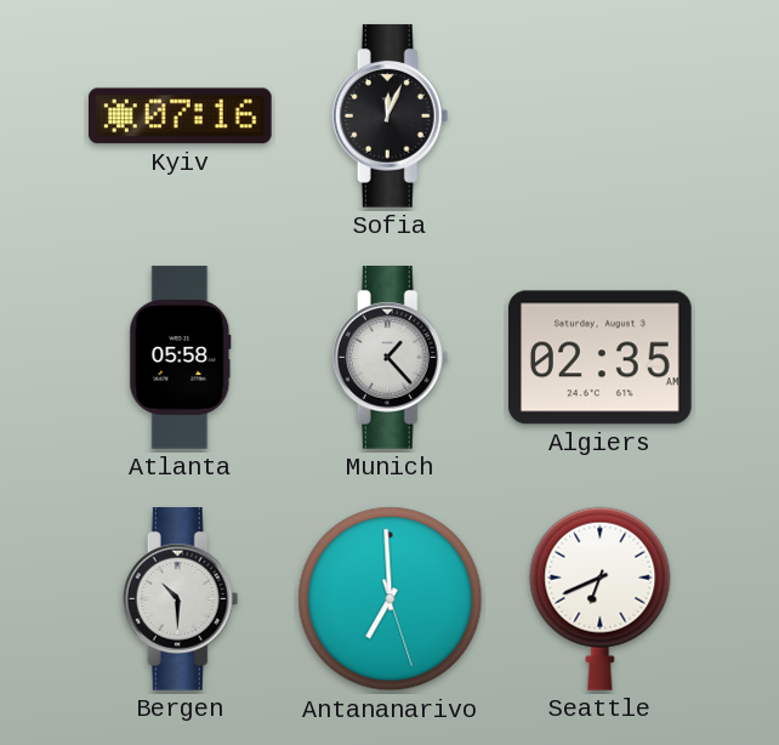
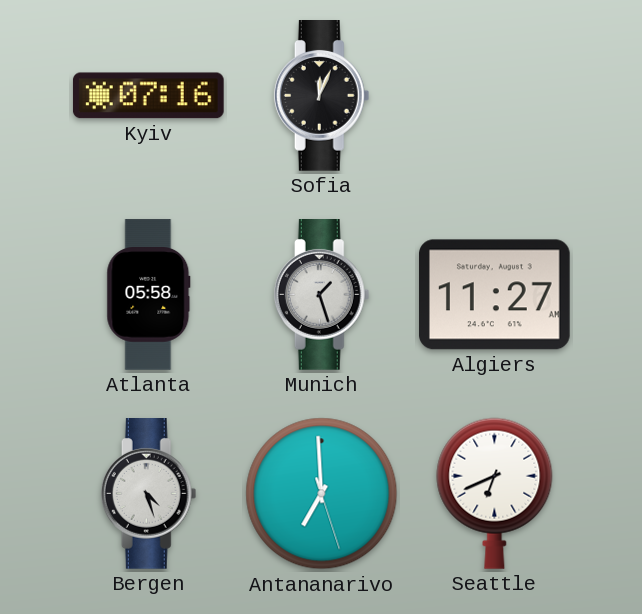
Munich: 1:23 -> 1:27 (322, 295)
Algiers: 02:35 -> 11:27 (495, 295)
Bergen: 10:30 -> 4:27 (149, 494)
